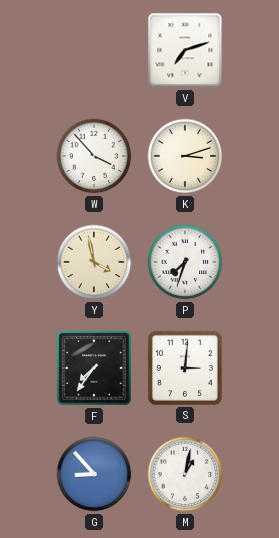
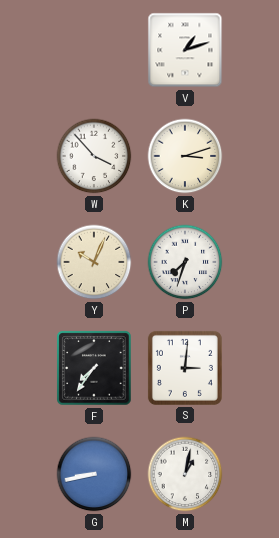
V: 7:12 -> 1:12 (185, 50)
Y: 3:58 -> 10:04 (94, 262)
G: 8:53 -> 8:43 (94, 474)
